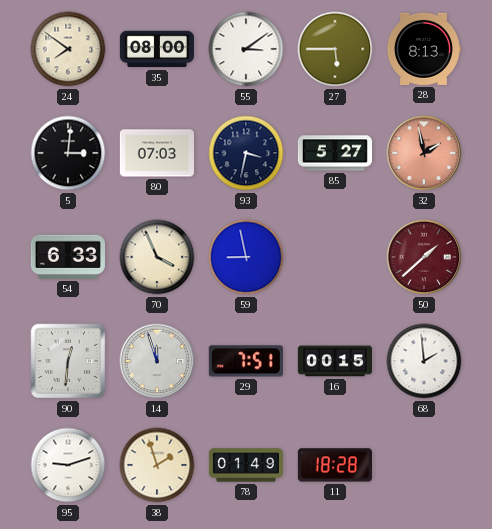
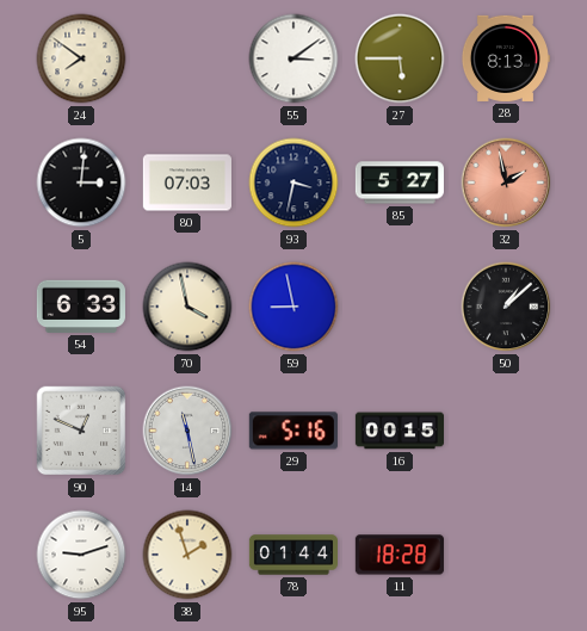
35: 08:00 -> none (157, 49)
70: 3:56 -> 3:58 (187, 307)
50: 1:38 -> 1:08 (506, 307)
50 dial: burgundy -> black (506, 307)
90: 12:31 -> 12:49 (81, 431)
14: 11:57 -> 11:28 (187, 431)
29: 7:51 -> 5:16 (293, 431)
68: 1:59 -> none (424, 361)
78: 01:49 -> 01:44 (292, 555)
